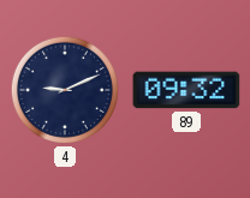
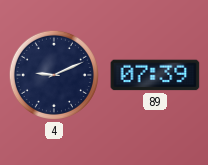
89: 09:32 -> 07:39 (155, 75)
